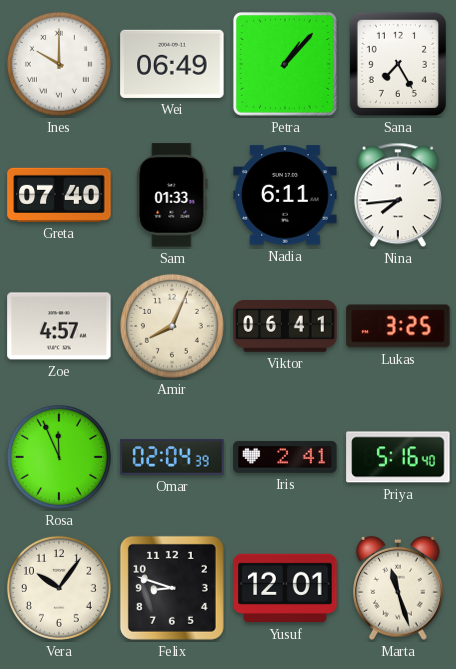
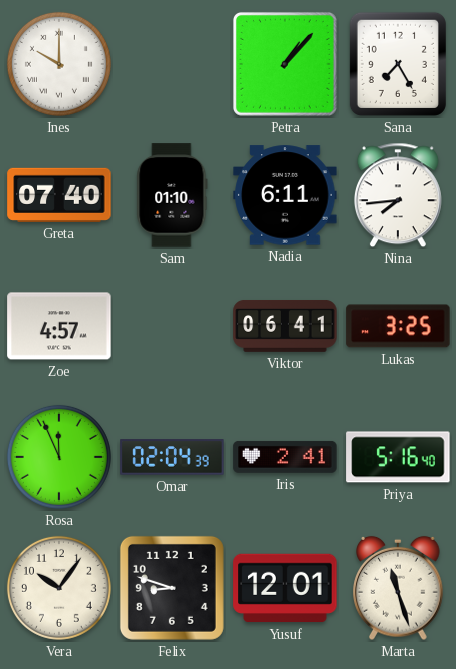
Wei: 06:49 -> none (172, 64)
Sam: 01:33 -> 01:10 (172, 195)
Amir: 8:04 -> none (172, 326)
